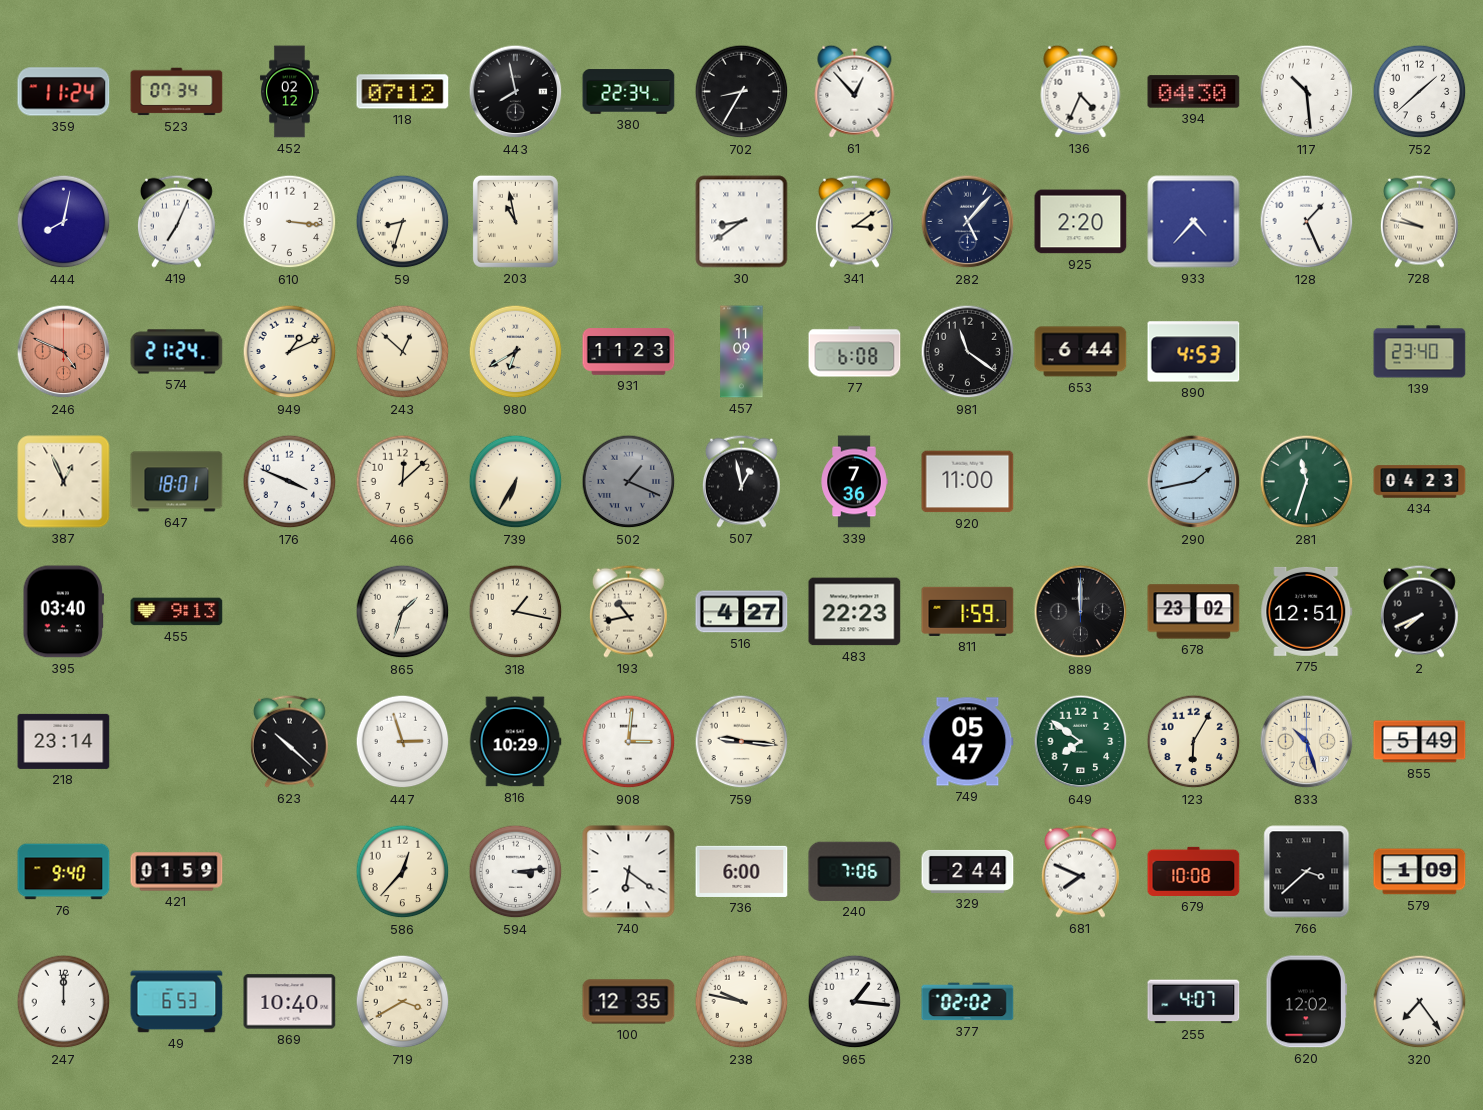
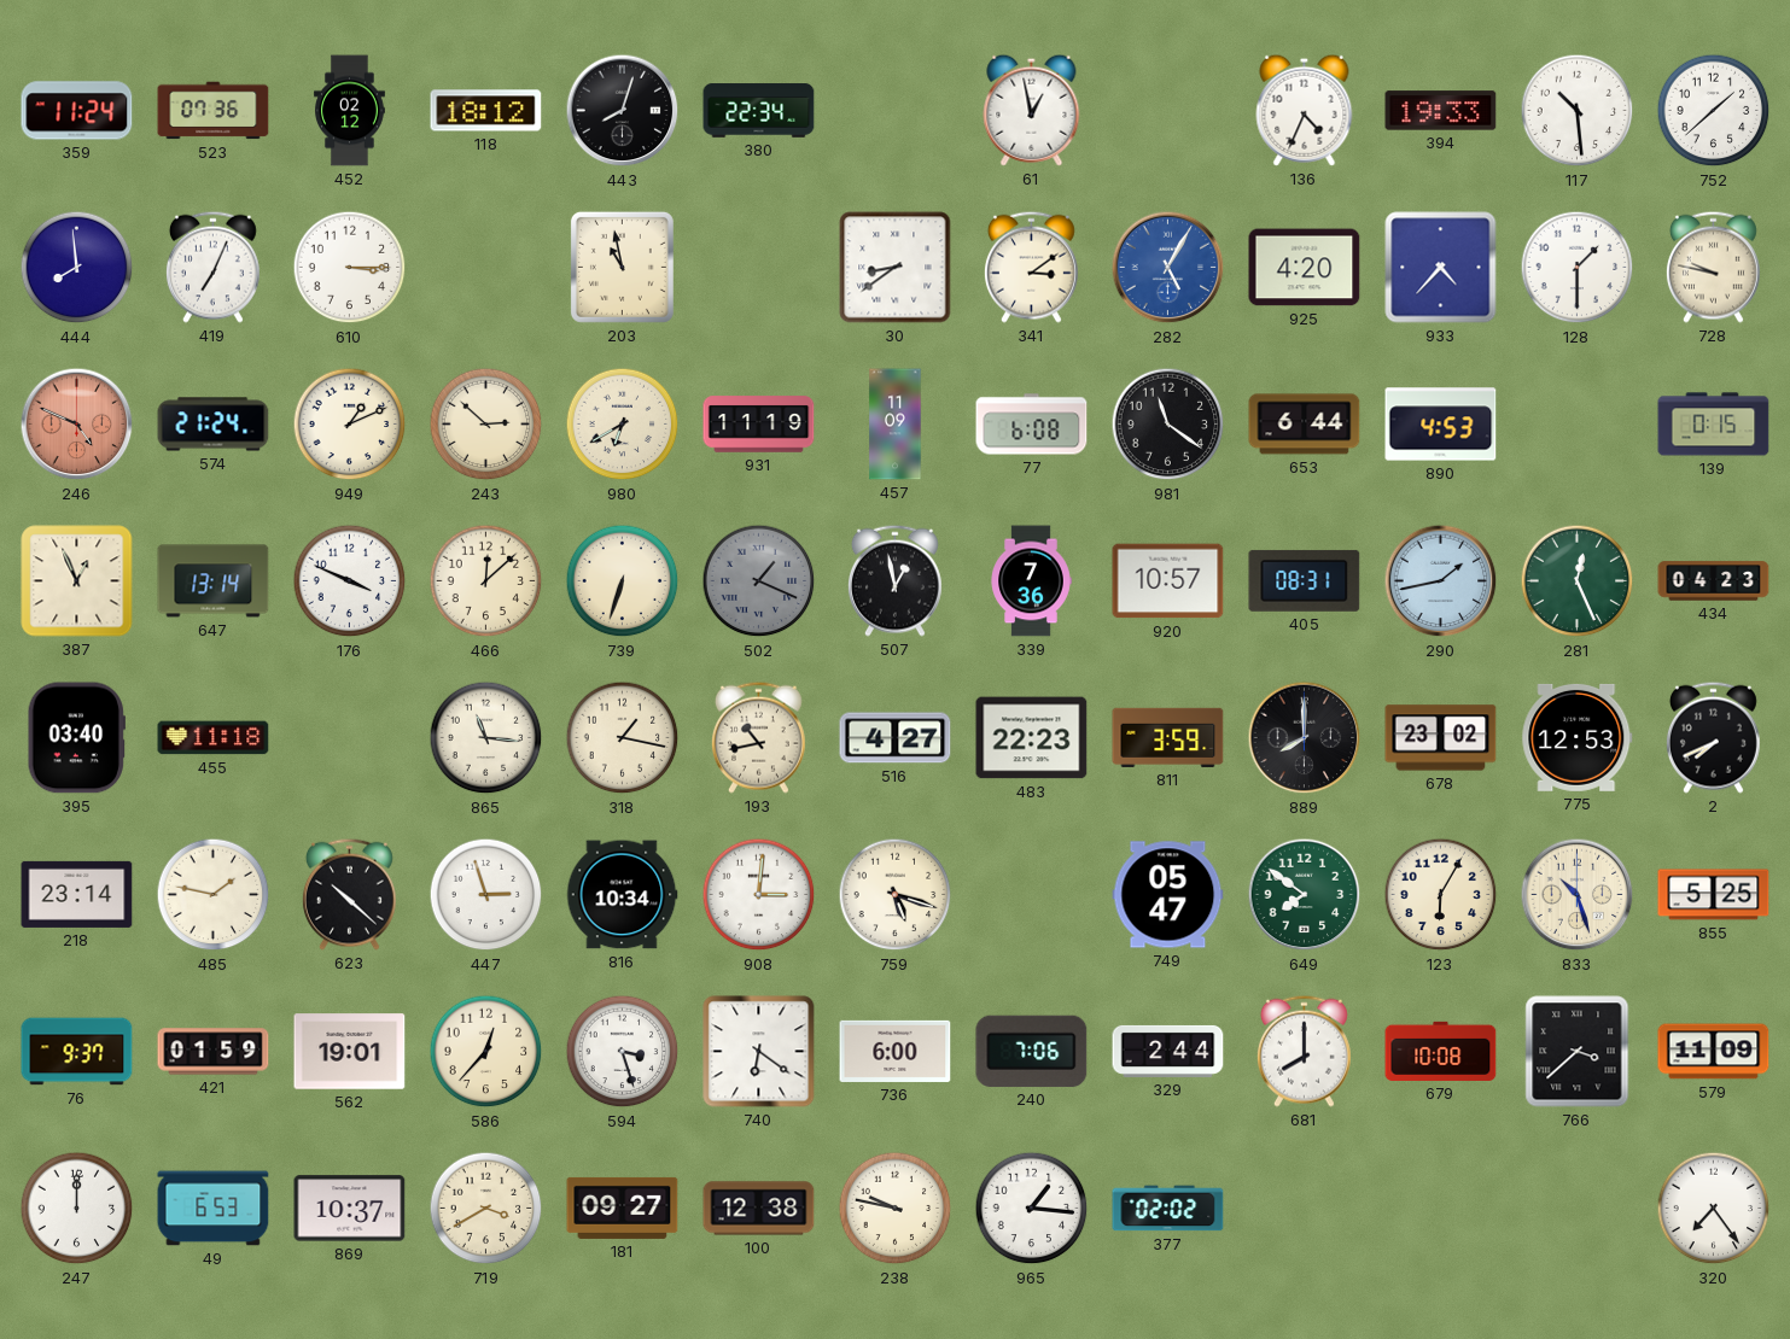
523: 07:34 -> 07:36 (214, 111)
118: 07:12 -> 18:12 (486, 111)
443: 7:58 -> 8:03 (623, 111)
702: 8:35 -> none (742, 92)
61: 12:53 -> 12:58 (1032, 110)
394: 04:30 -> 19:33 (1441, 111)
444: 8:02 -> 7:59 (77, 268)
610: 3:16 -> 3:15 (350, 268)
59: 8:33 -> none (403, 222)
282: 5:07 -> 5:05 (1168, 268)
282 dial: navy -> blue (1168, 268)
925: 2:20 -> 4:20 (1305, 268)
128: 1:26 -> 1:30 (1578, 268)
243: 12:52 -> 2:52 (486, 425)
931: 11:23 -> 11:19 (759, 425)
139: 23:40 -> 0:15 (1714, 425)
647: 18:01 -> 13:14 (214, 581)
739: 6:35 -> 6:33 (623, 581)
920: 11:00 -> 10:57 (1168, 581)
405: none -> 08:31 (1305, 580)
281: 11:33 -> 12:26 (1578, 581)
455: 9:13 -> 11:18 (214, 738)
865: 1:33 -> 11:16 (486, 738)
811: 1:59 -> 3:59 (1168, 737)
889: 12:00 -> 8:00 (1305, 738)
775: 12:51 -> 12:53 (1578, 737)
485: none -> 1:47 (214, 895)
816: 10:29 -> 10:34 (622, 895)
759: 9:16 -> 5:18 (896, 895)
855: 5:49 -> 5:25 (1714, 895)
76: 9:40 -> 9:37 (77, 1052)
562: none -> 19:01 (350, 1052)
594: 3:14 -> 3:27 (623, 1052)
681: 7:49 -> 8:00 (1304, 1051)
579: 1:09 -> 11:09 (1714, 1052)
869: 10:40 -> 10:37 (350, 1209)
181: none -> 09:27 (623, 1208)
100: 12:35 -> 12:38 (759, 1209)
255: 4:07 -> none (1194, 1002)
620: 12:02 -> none (1306, 1002)
